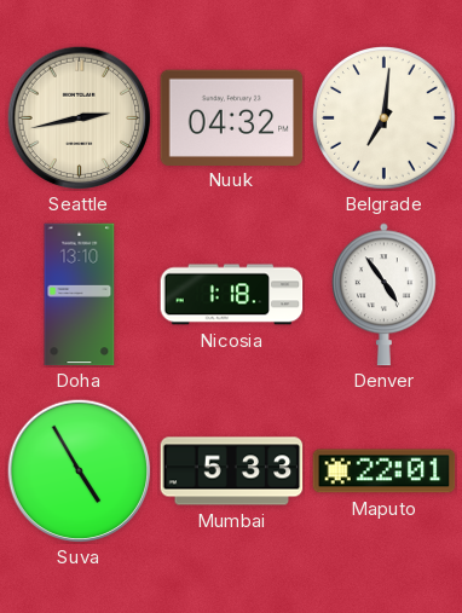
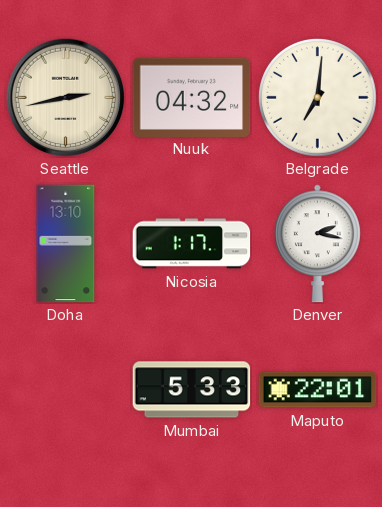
Nicosia: 1:18 -> 1:17 (192, 244)
Denver: 4:54 -> 2:17 (317, 244)
Suva: 4:55 -> none (79, 470)
